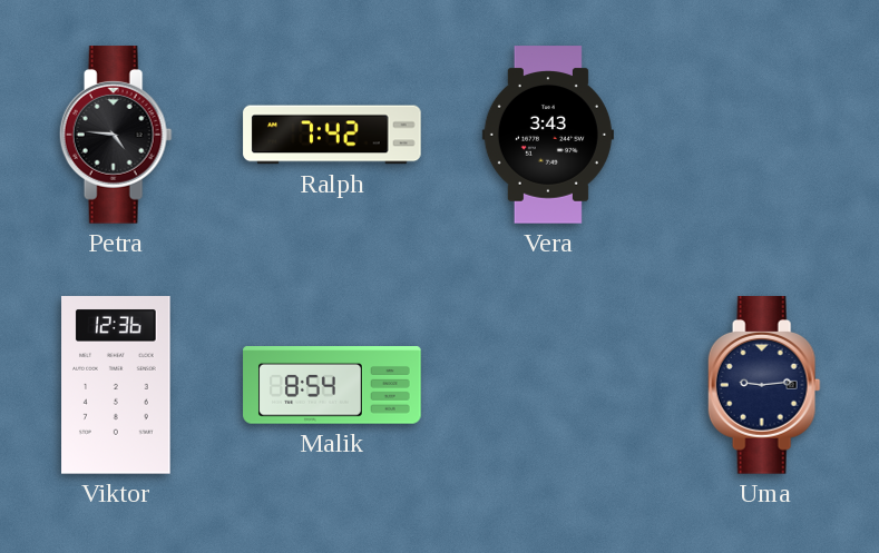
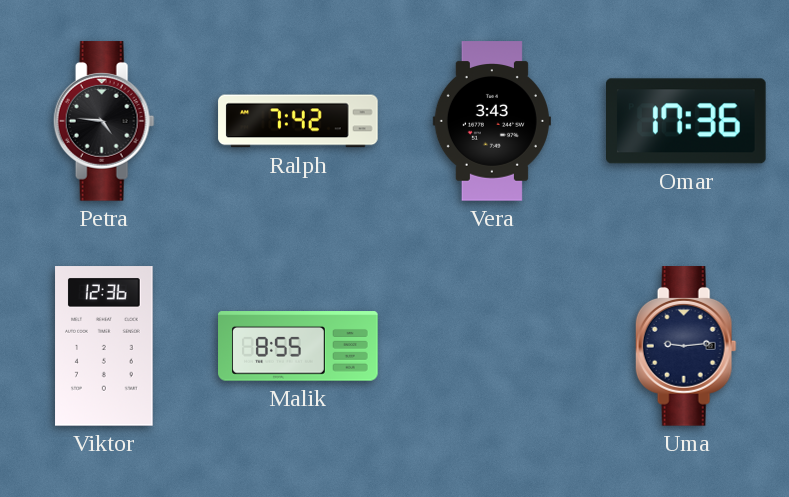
Omar: none -> 17:36 (687, 121)
Malik: 8:54 -> 8:55 (298, 346)
